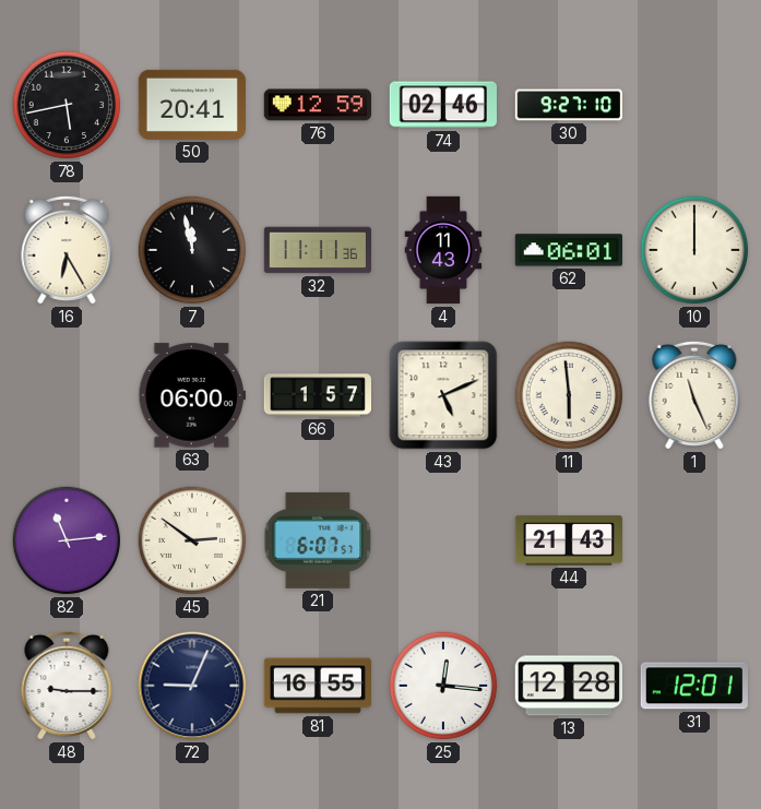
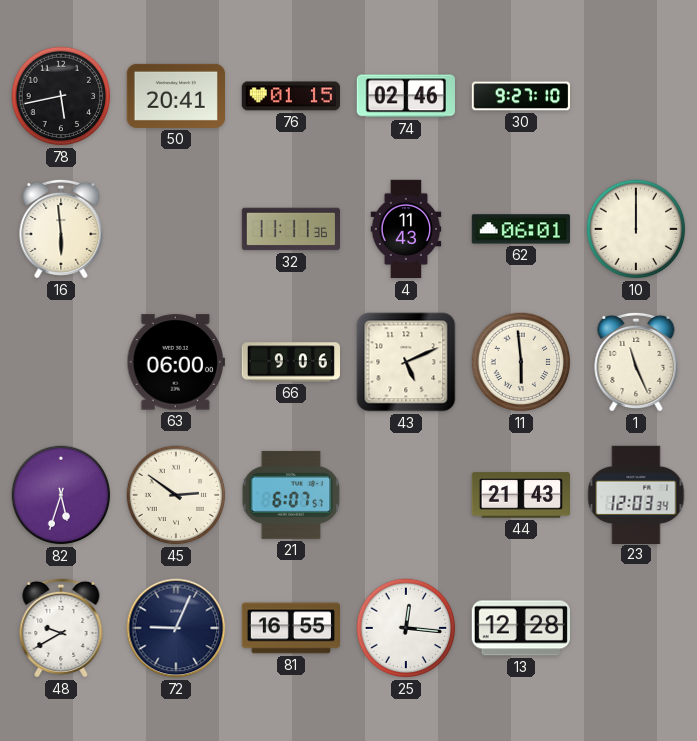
76: 12:59 -> 01:15 (290, 96)
16: 6:25 -> 5:59 (61, 229)
7: 11:58 -> none (192, 250)
66: 1:57 -> 9:06 (290, 362)
82: 11:14 -> 5:33 (61, 495)
23: none -> 12:03 (636, 494)
48: 9:15 -> 9:40 (61, 628)
31: 12:01 -> none (694, 686)
